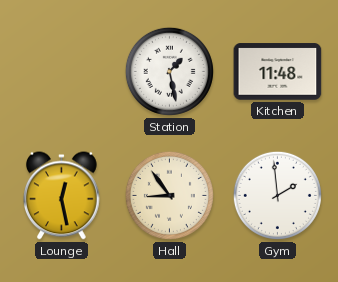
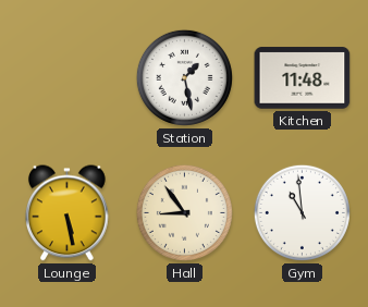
Lounge: 12:28 -> 5:28 (68, 213)
Gym: 1:59 -> 10:59 (302, 212)
